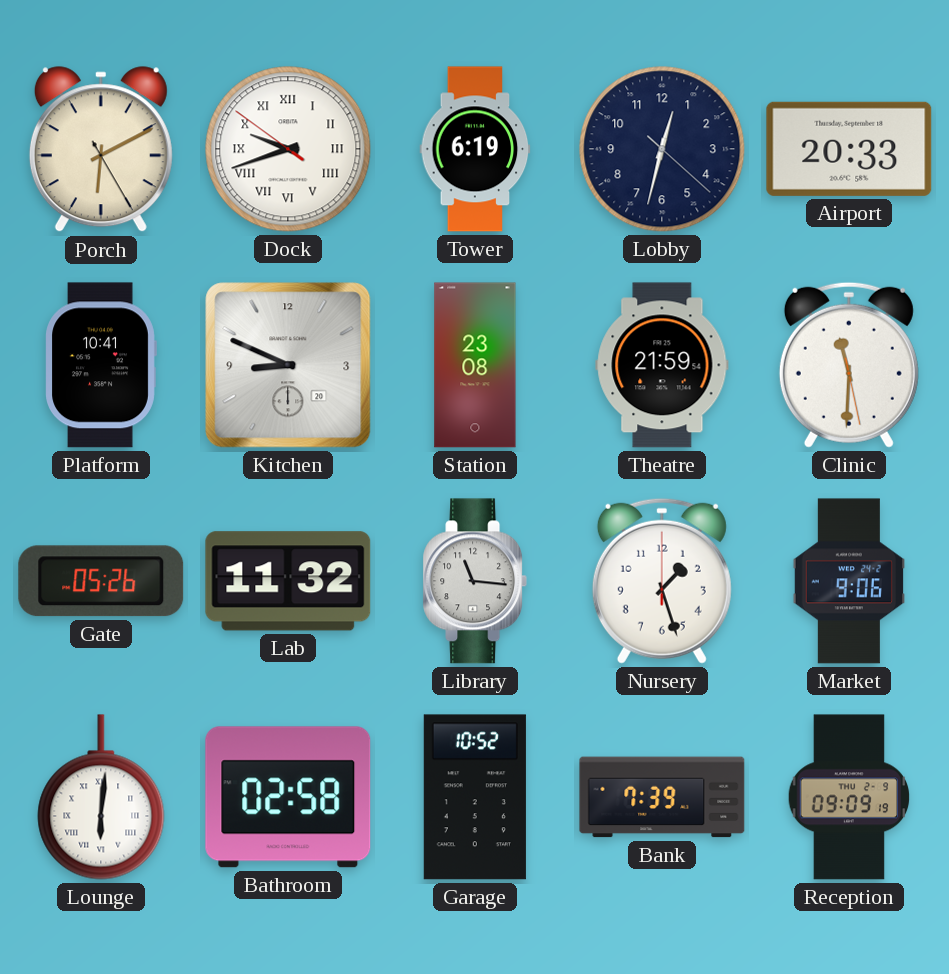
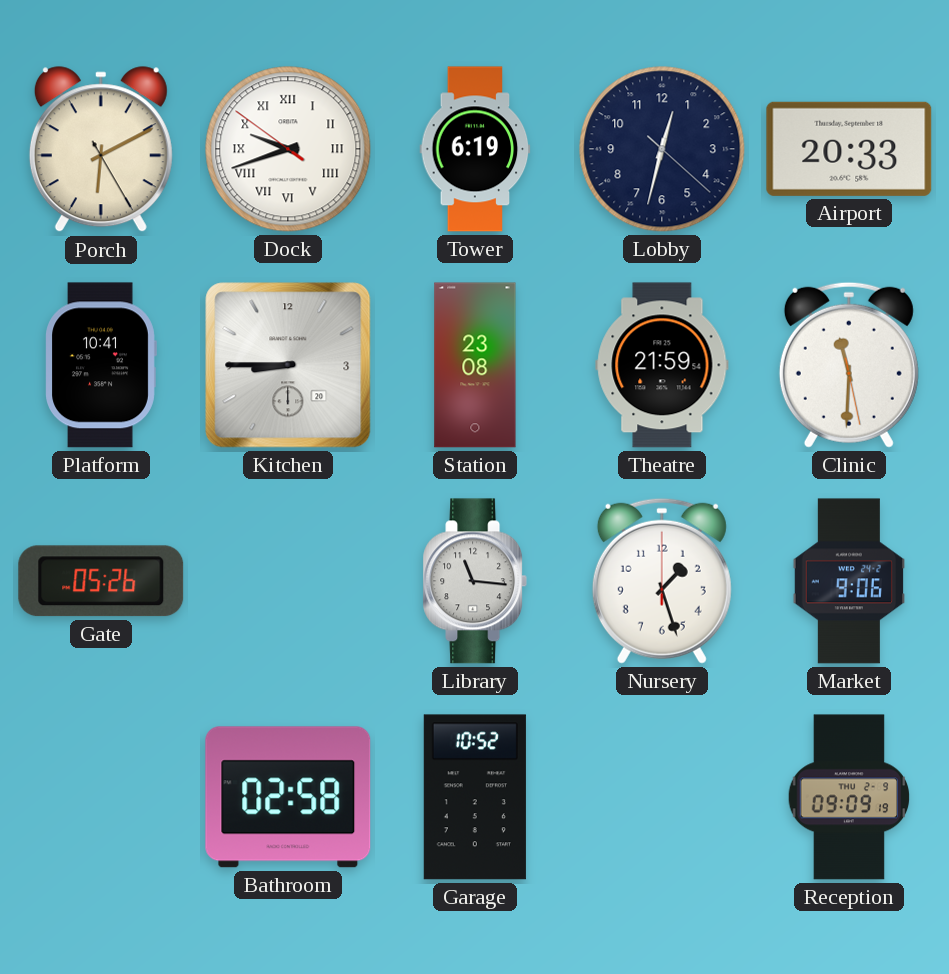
Kitchen: 8:49 -> 8:45 (288, 365)
Lab: 11:32 -> none (288, 581)
Lounge: 6:01 -> none (101, 797)
Bank: 7:39 -> none (662, 797)
